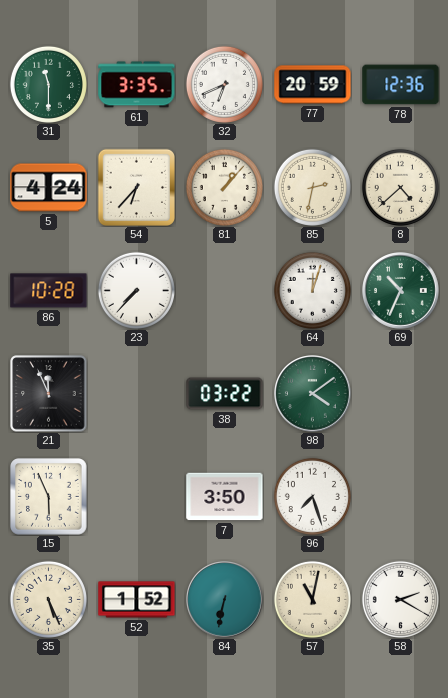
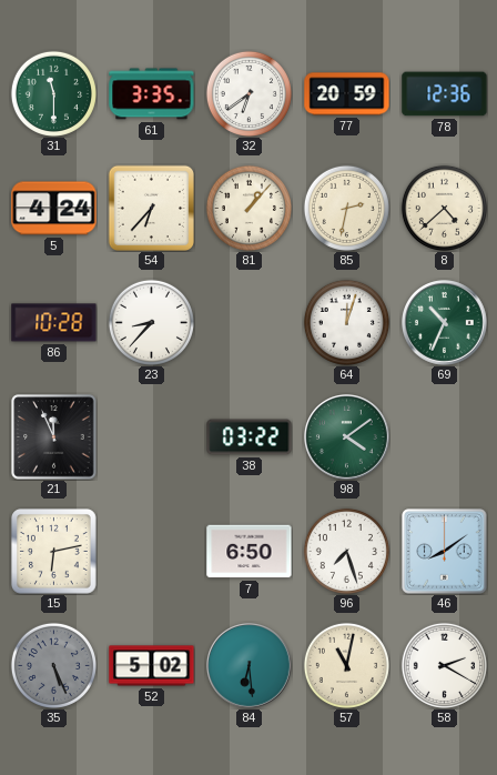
32: 6:41 -> 6:39 (248, 93)
23: 7:37 -> 8:37 (151, 322)
15: 5:56 -> 6:13 (54, 552)
7: 3:50 -> 6:50 (250, 552)
46: none -> 8:09 (445, 552)
35 dial: cream -> grey (53, 665)
52: 1:52 -> 5:02 (152, 666)
84: 6:32 -> 6:29 (250, 666)
